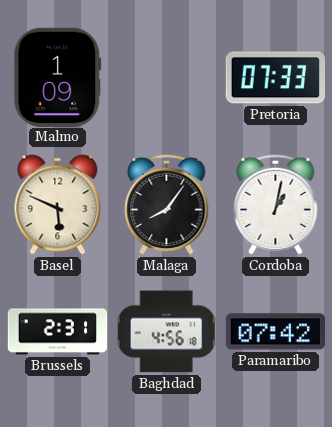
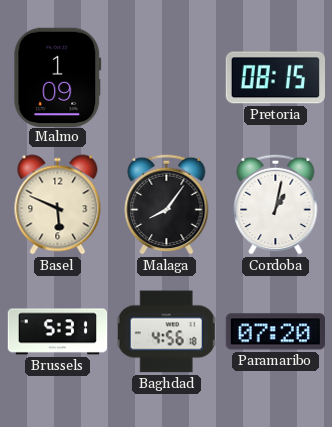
Pretoria: 07:33 -> 08:15 (275, 78)
Brussels: 2:31 -> 5:31 (58, 332)
Paramaribo: 07:42 -> 07:20 (275, 332)
